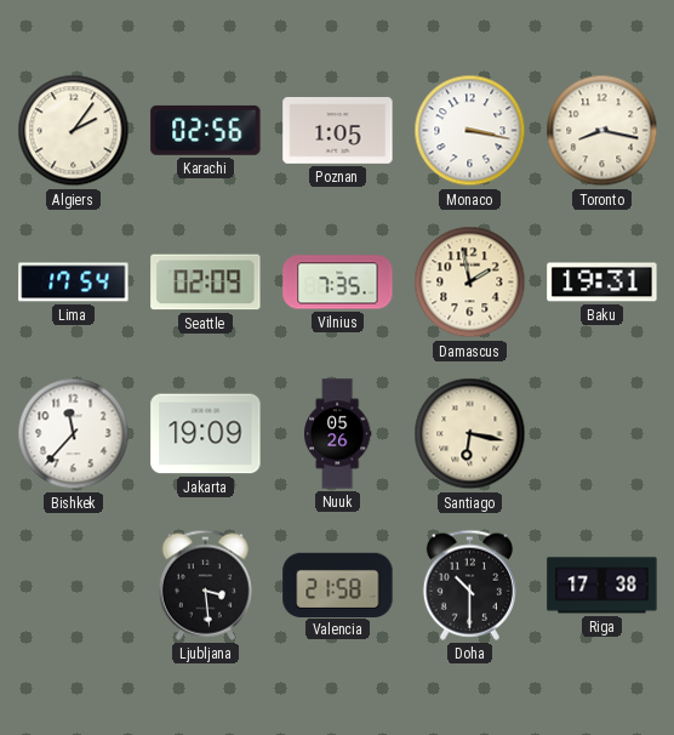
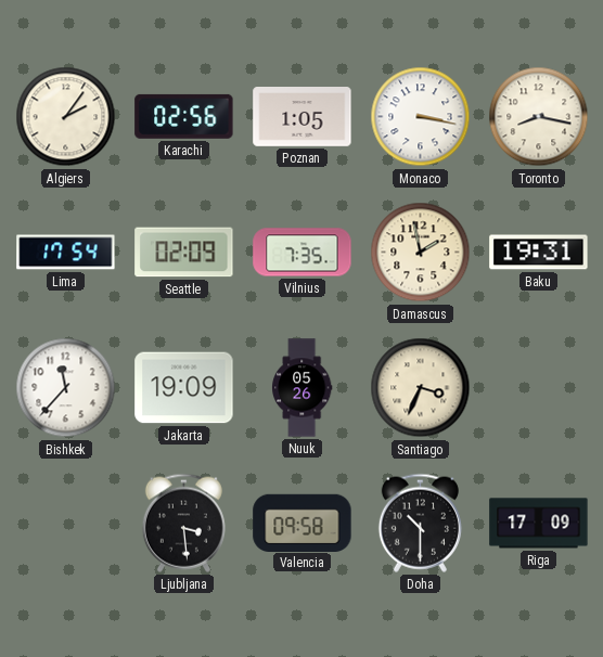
Santiago: 6:17 -> 3:34 (421, 388)
Valencia: 21:58 -> 09:58 (303, 523)
Riga: 17:38 -> 17:09 (539, 524)
